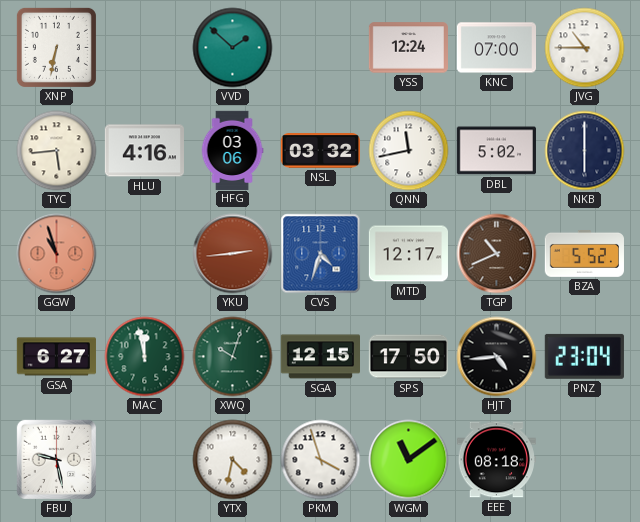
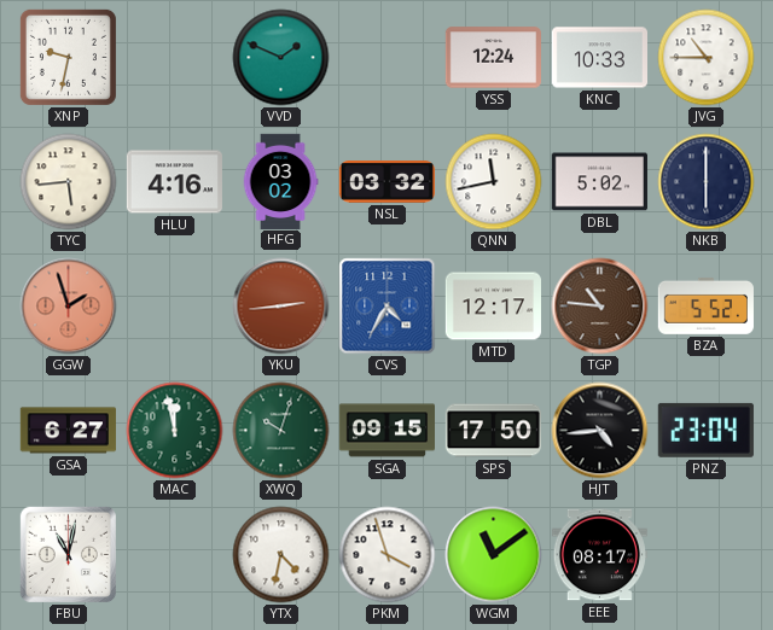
XNP: 6:32 -> 9:32 (68, 57)
VVD: 1:52 -> 1:49 (281, 58)
KNC: 07:00 -> 10:33 (599, 58)
HFG: 03:06 -> 03:02 (280, 181)
GGW: 10:57 -> 1:57 (69, 307)
CVS: 4:33 -> 4:35 (388, 307)
TGP: 10:41 -> 10:46 (600, 307)
SGA: 12:15 -> 09:15 (386, 431)
FBU: 9:28 -> 11:02 (68, 554)
EEE: 08:18 -> 08:17 (599, 555)
